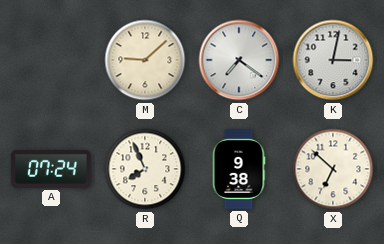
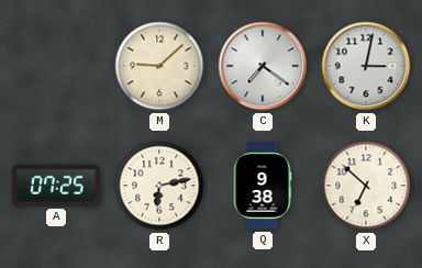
A: 07:24 -> 07:25 (56, 186)
R: 7:56 -> 6:13 (159, 186)
